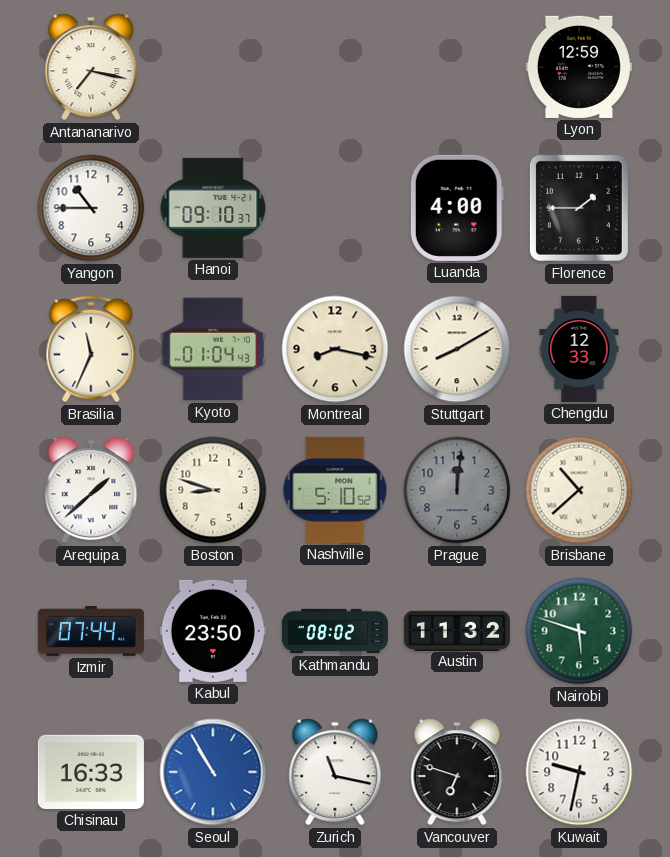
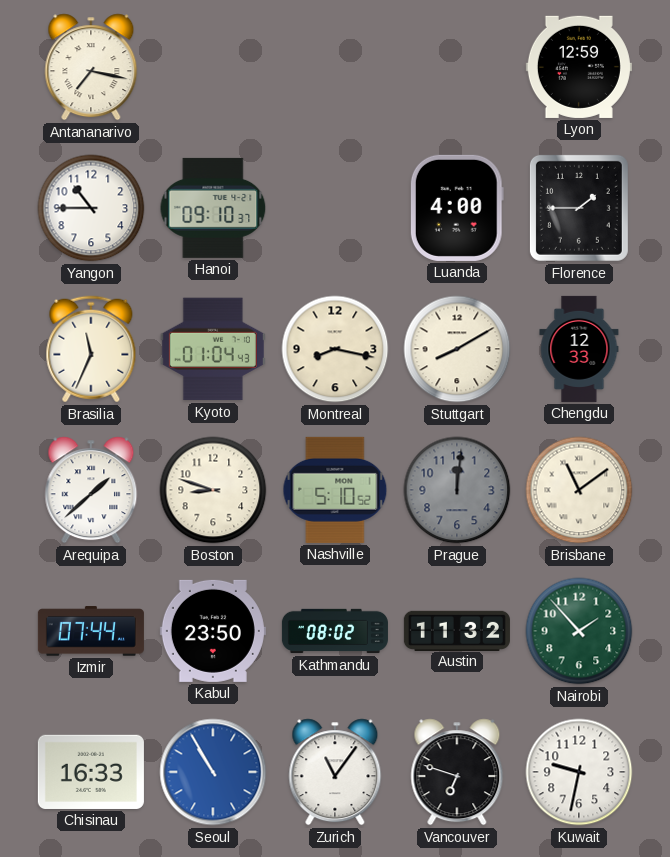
Brisbane: 10:38 -> 11:09 (579, 490)
Nairobi: 5:48 -> 1:53 (579, 631)
Zurich: 11:17 -> 11:06 (335, 772)
